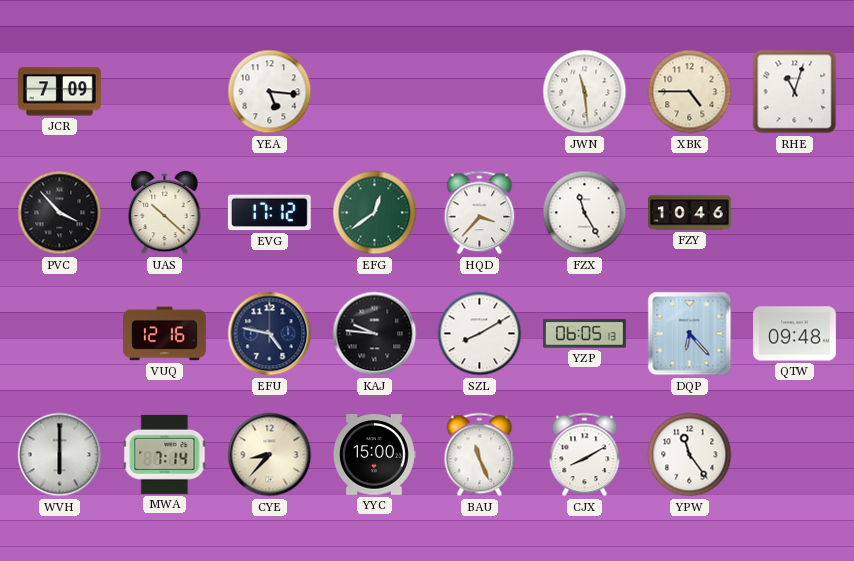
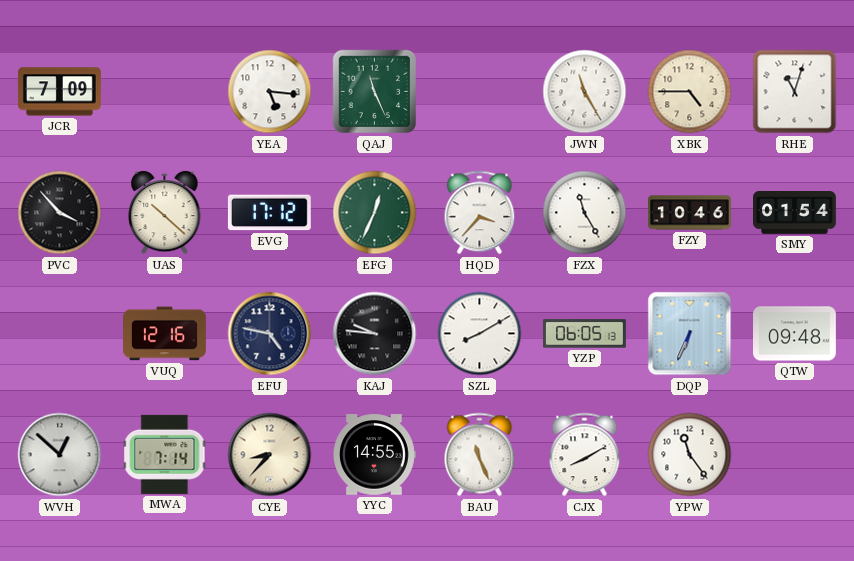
QAJ: none -> 11:26 (375, 92)
JWN: 11:29 -> 11:25 (585, 92)
EFG: 12:39 -> 12:34 (375, 213)
SMY: none -> 01:54 (795, 213)
DQP: 6:23 -> 6:34 (690, 334)
WVH: 6:00 -> 12:52 (60, 455)
YYC: 15:00 -> 14:55 (374, 455)
